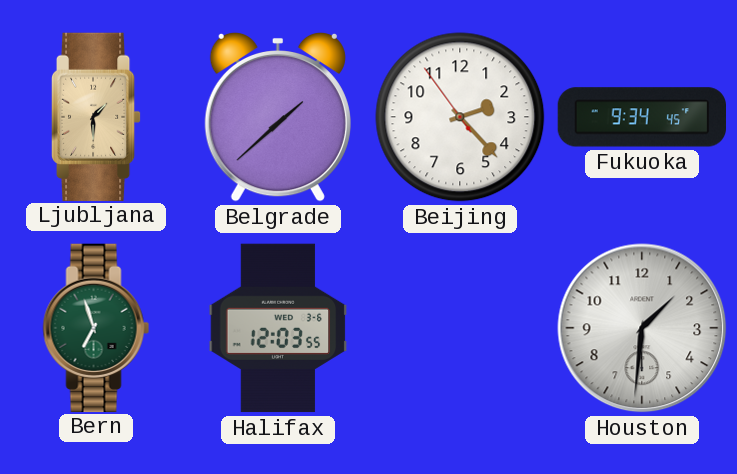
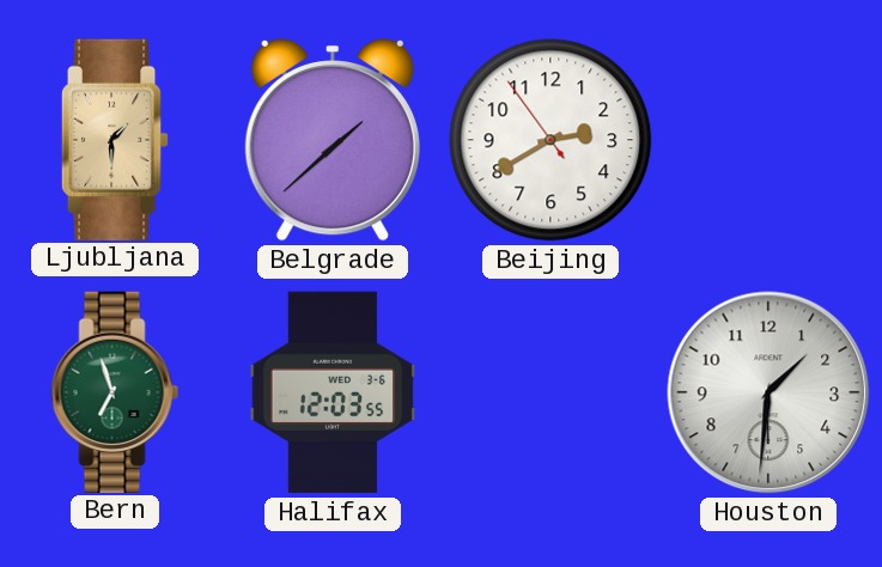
Beijing: 2:22 -> 2:39 (551, 140)
Fukuoka: 9:34 -> none (641, 117)
